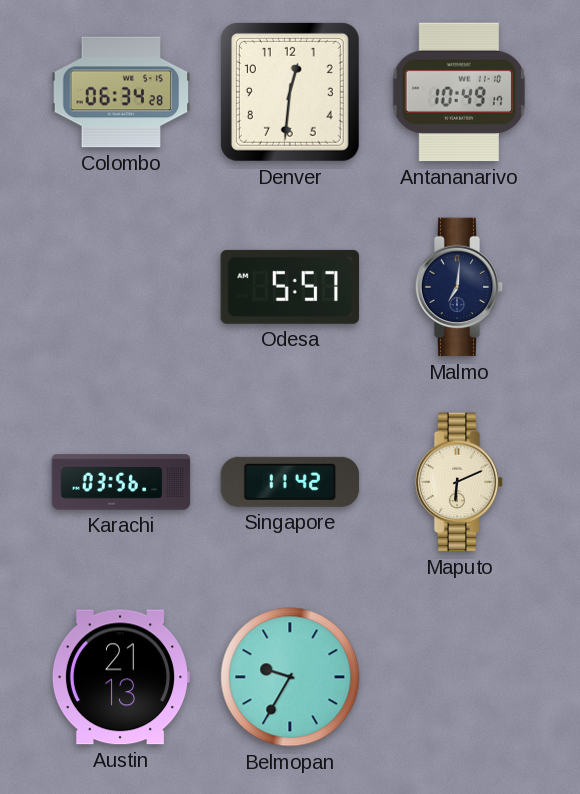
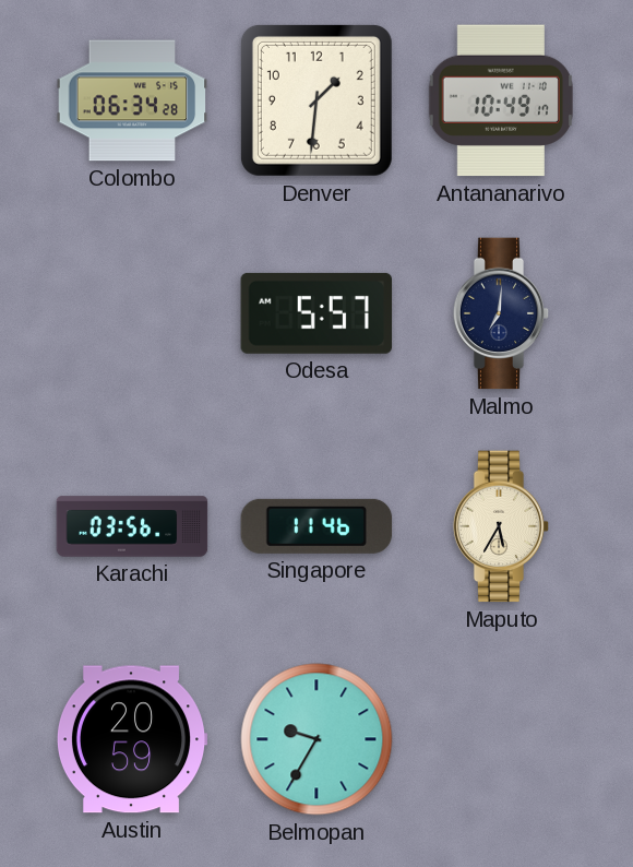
Denver: 12:31 -> 1:31 (316, 100)
Singapore: 11:42 -> 11:46 (316, 526)
Maputo: 6:11 -> 5:35 (501, 526)
Austin: 21:13 -> 20:59 (132, 739)
